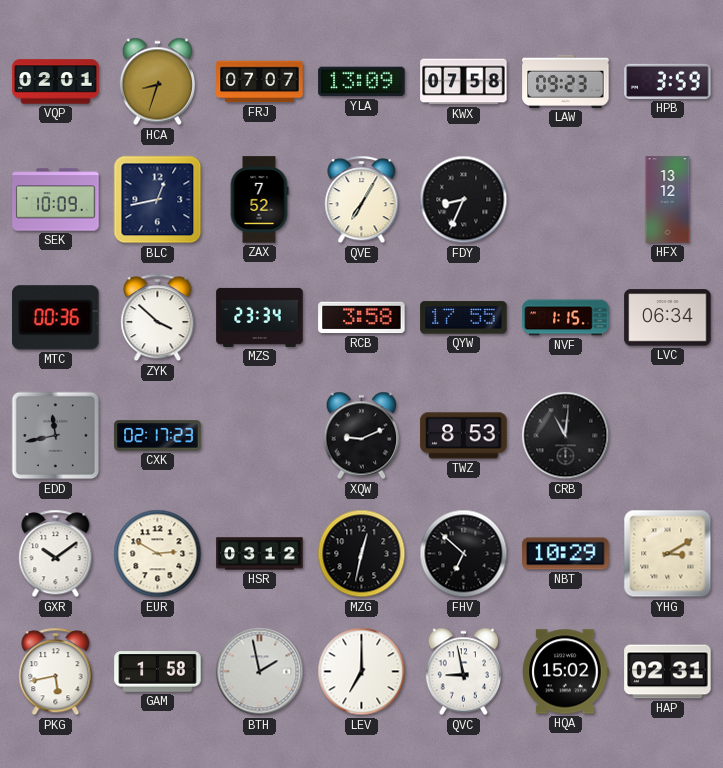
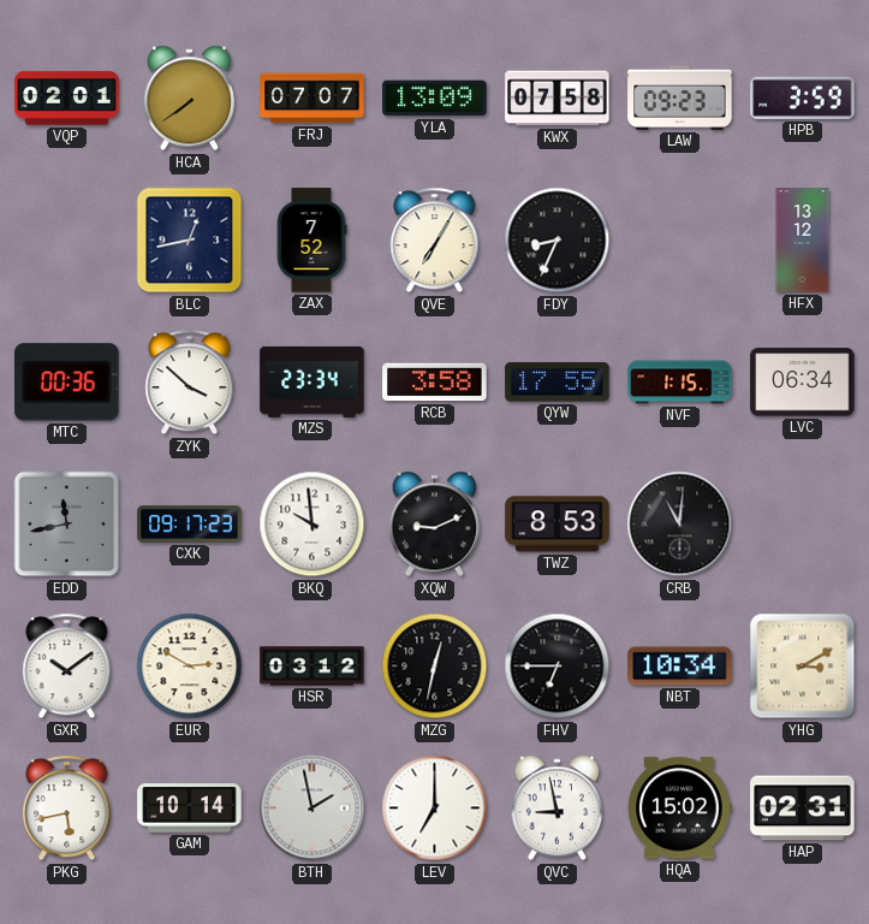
HCA: 8:33 -> 7:39 (190, 99)
SEK: 10:09 -> none (56, 200)
CXK: 02:17 -> 09:17 (190, 525)
BKQ: none -> 9:59 (313, 525)
FHV: 6:52 -> 6:45 (558, 667)
NBT: 10:29 -> 10:34 (680, 667)
GAM: 1:58 -> 10:14 (190, 808)
